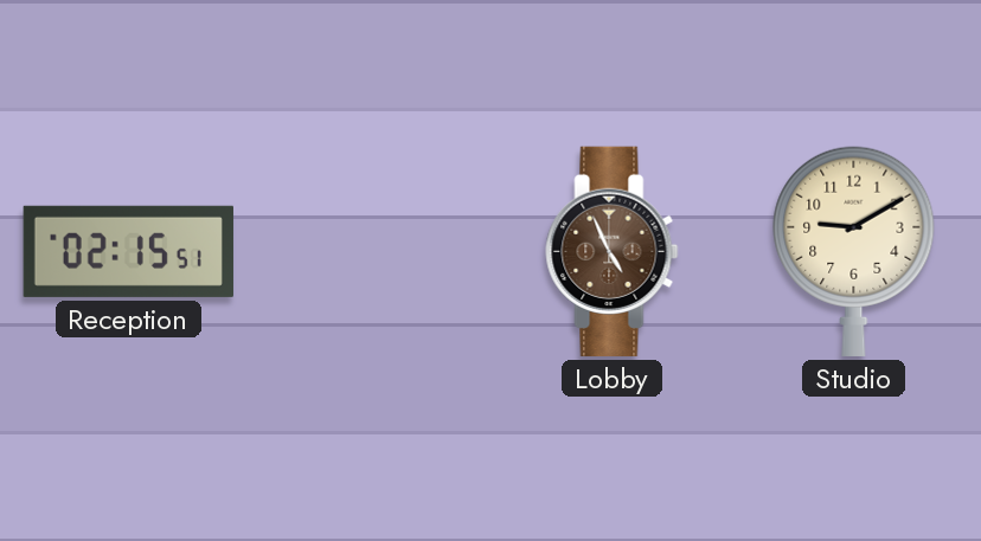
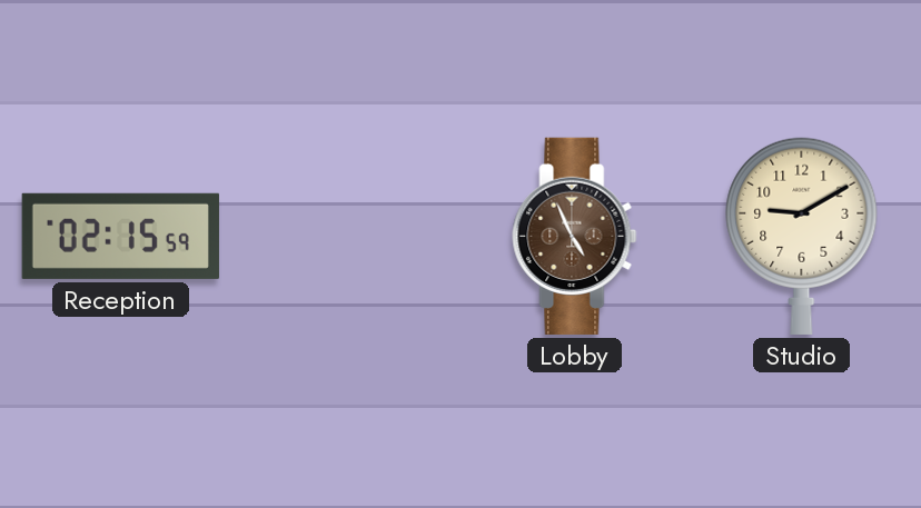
Reception: 02:15:51 -> 02:15:59 (120, 236)
